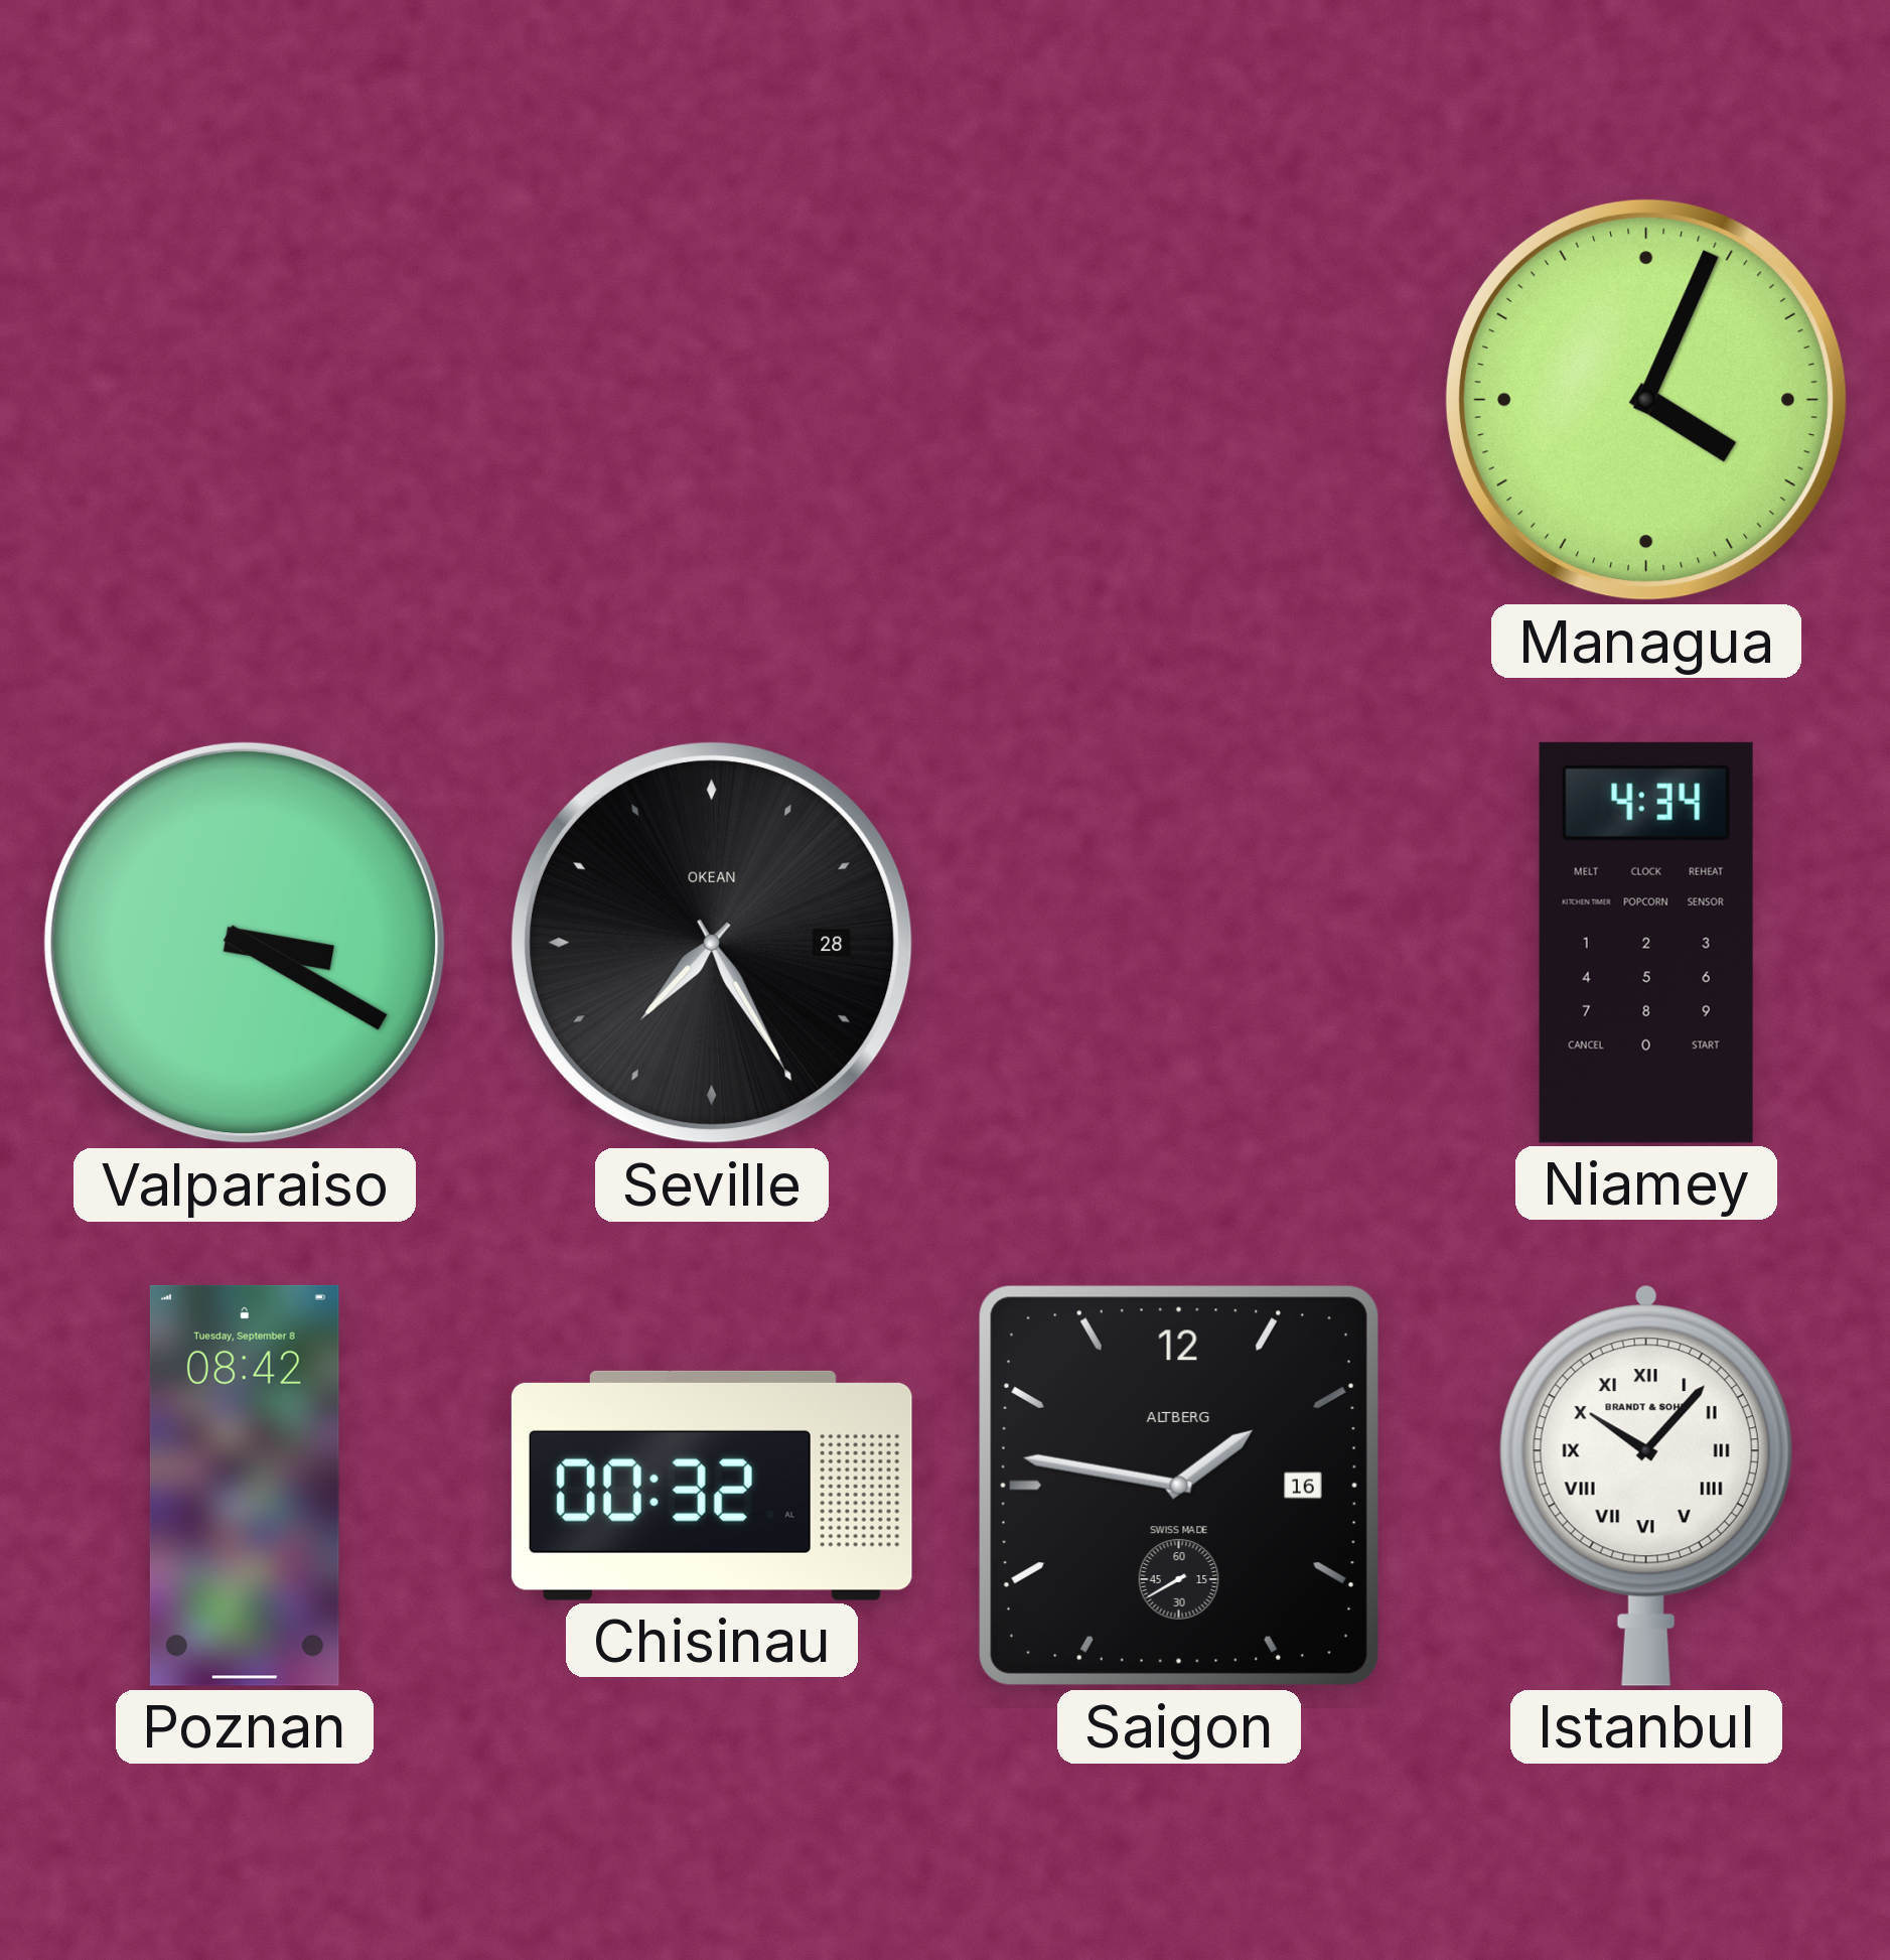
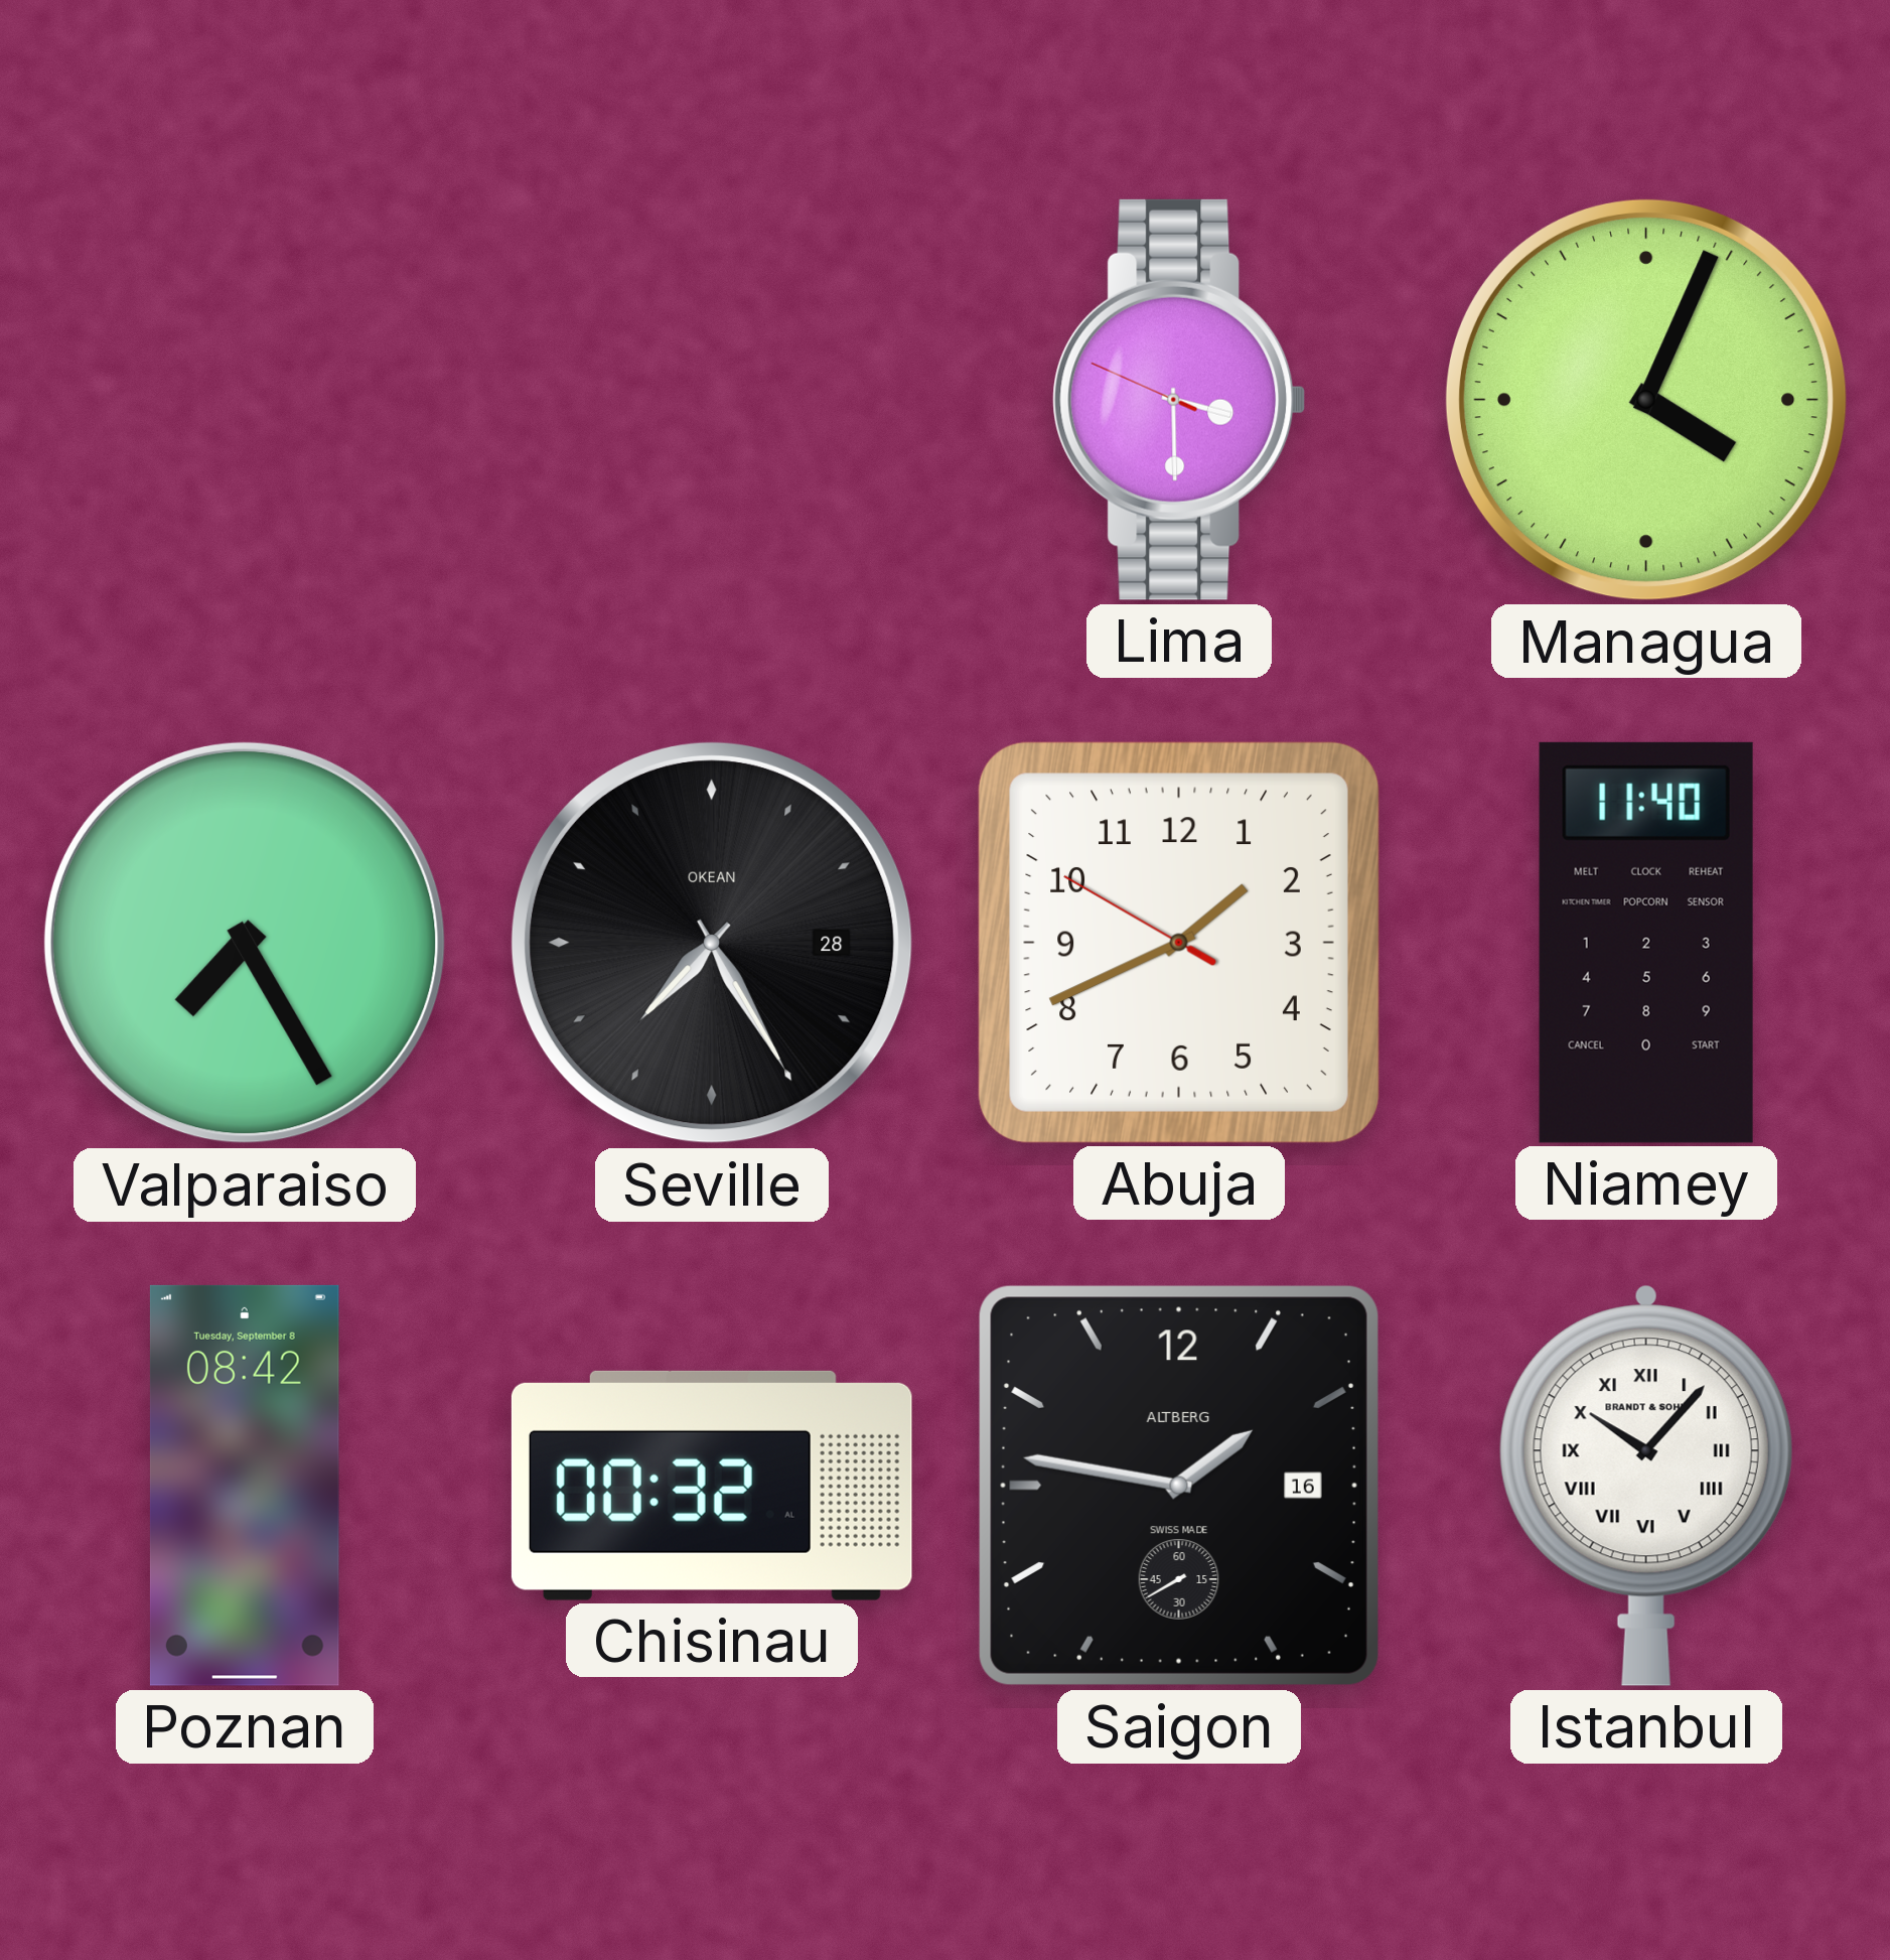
Lima: none -> 3:29 (1179, 400)
Valparaiso: 3:20 -> 7:25 (245, 943)
Abuja: none -> 1:40 (1179, 943)
Niamey: 4:34 -> 11:40 (1646, 943)
